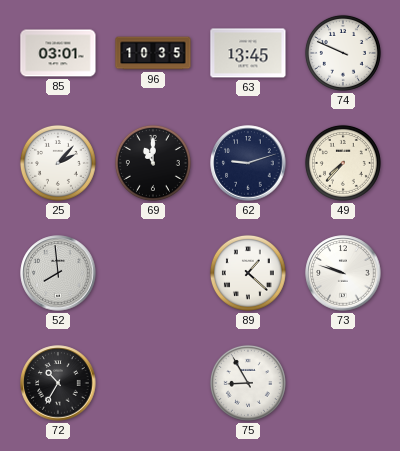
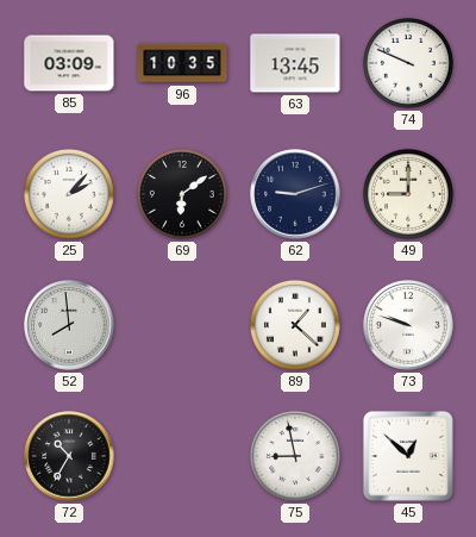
85: 03:01 -> 03:09 (69, 63)
69: 11:00 -> 6:09 (182, 194)
49: 7:37 -> 9:00 (408, 194)
75: 8:55 -> 8:58 (295, 456)
45: none -> 12:52 (408, 456)
